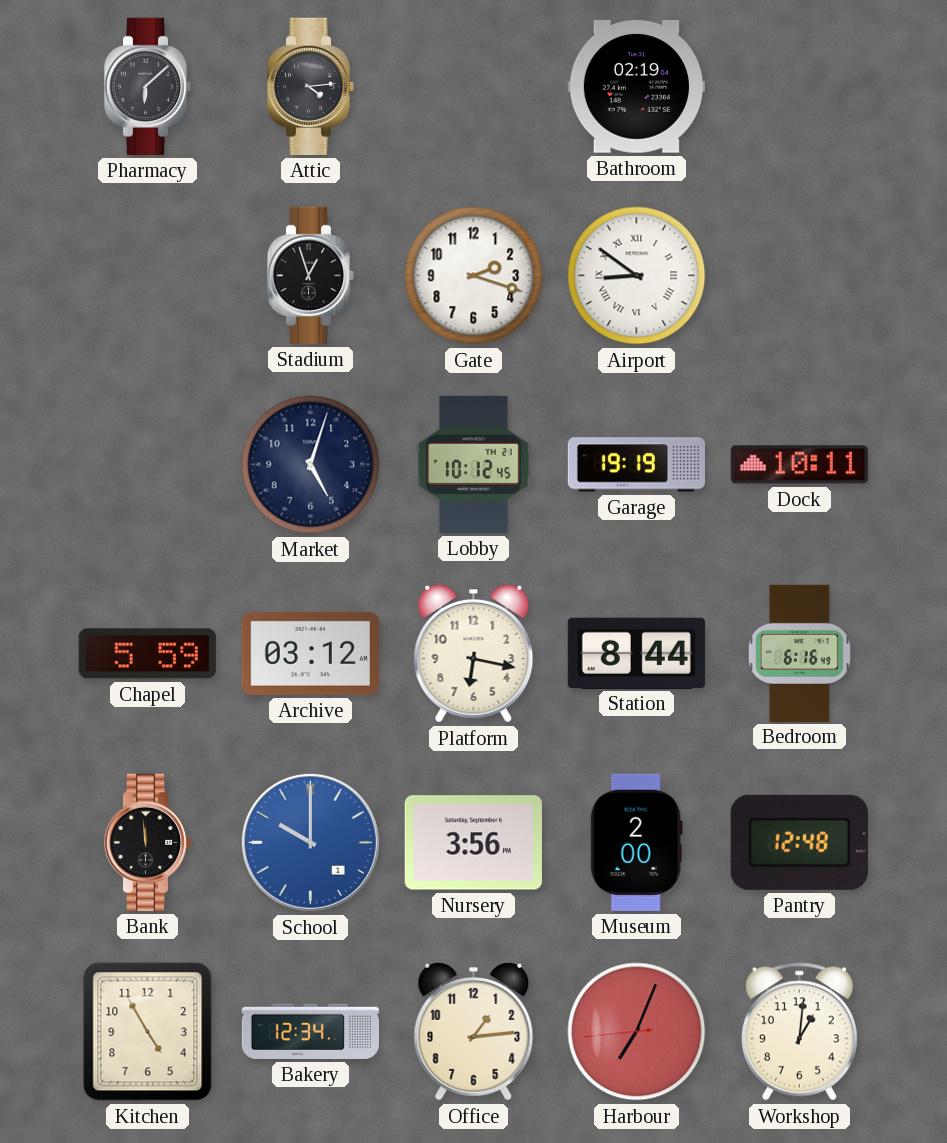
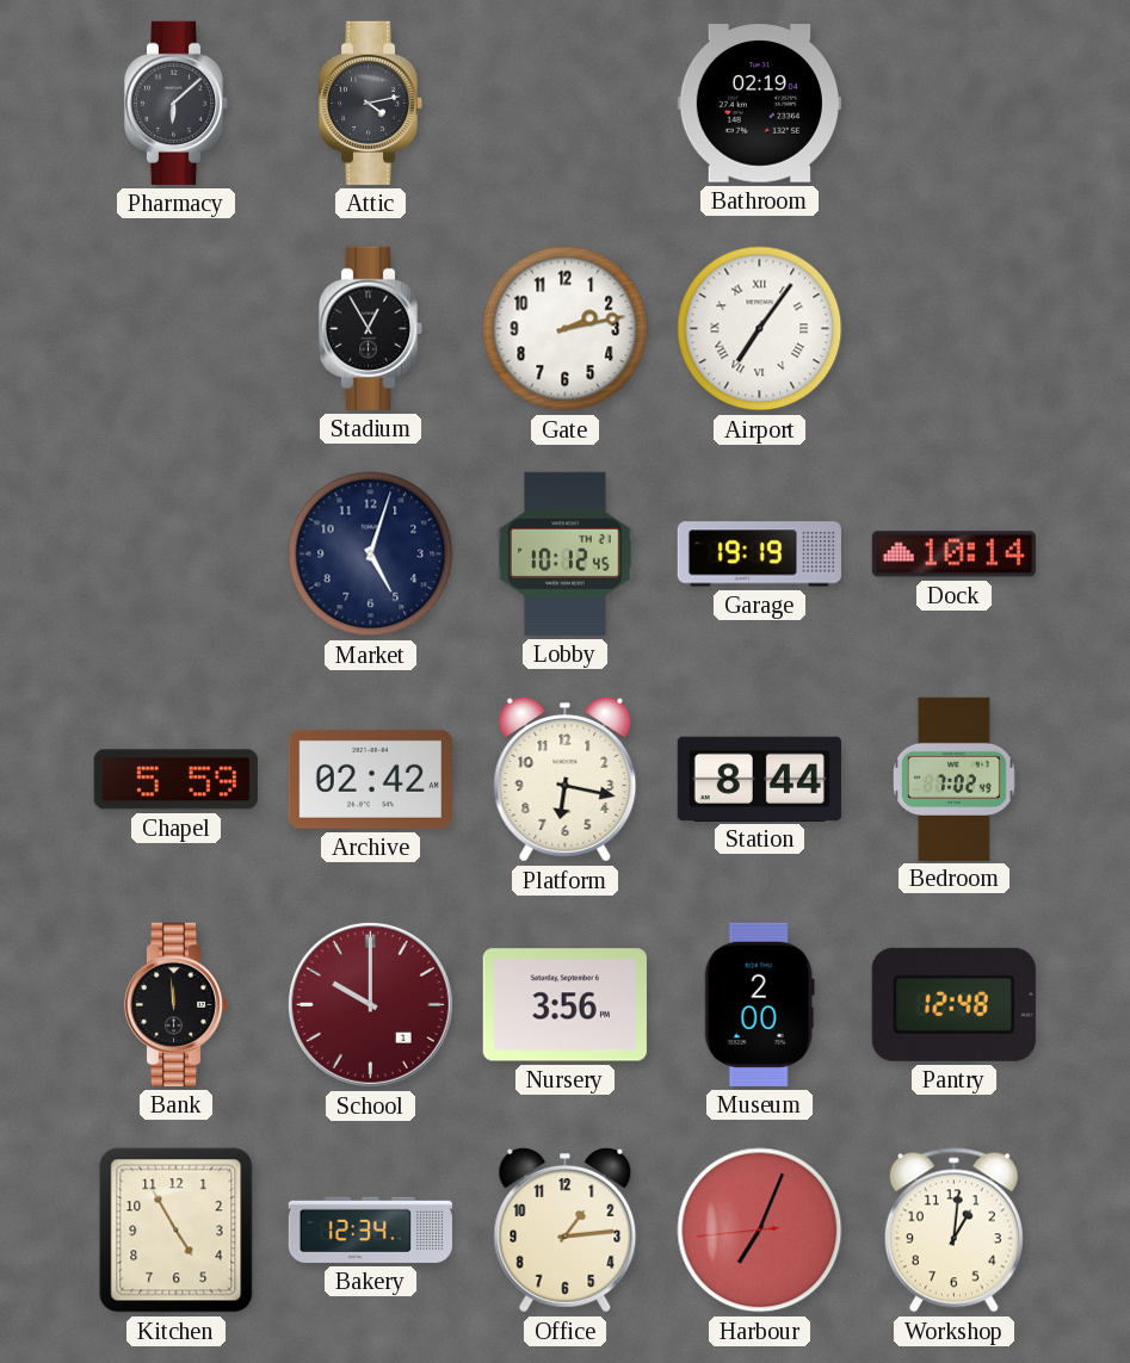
Attic: 4:14 -> 4:13 (371, 103)
Stadium: 12:57 -> 12:55 (371, 328)
Gate: 2:18 -> 2:13 (566, 329)
Airport: 8:51 -> 7:06 (760, 329)
Dock: 10:11 -> 10:14 (953, 555)
Archive: 03:12 -> 02:42 (370, 779)
Bedroom: 6:16 -> 7:02 (955, 779)
School dial: blue -> burgundy (370, 1004)
